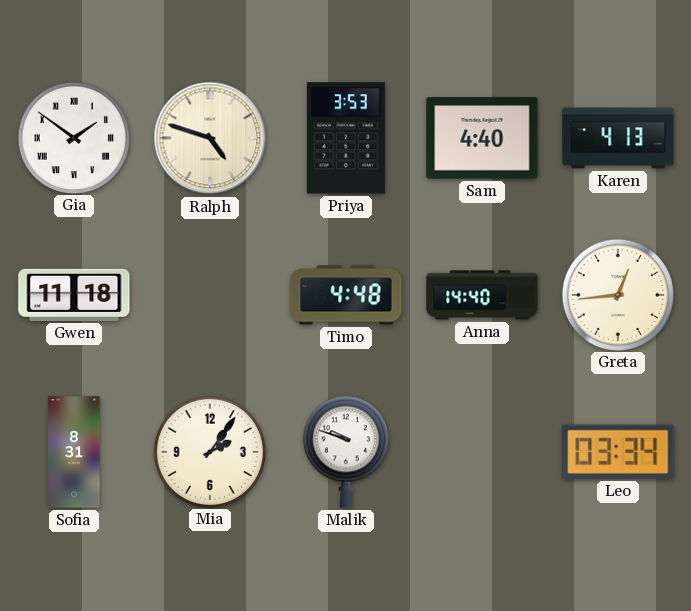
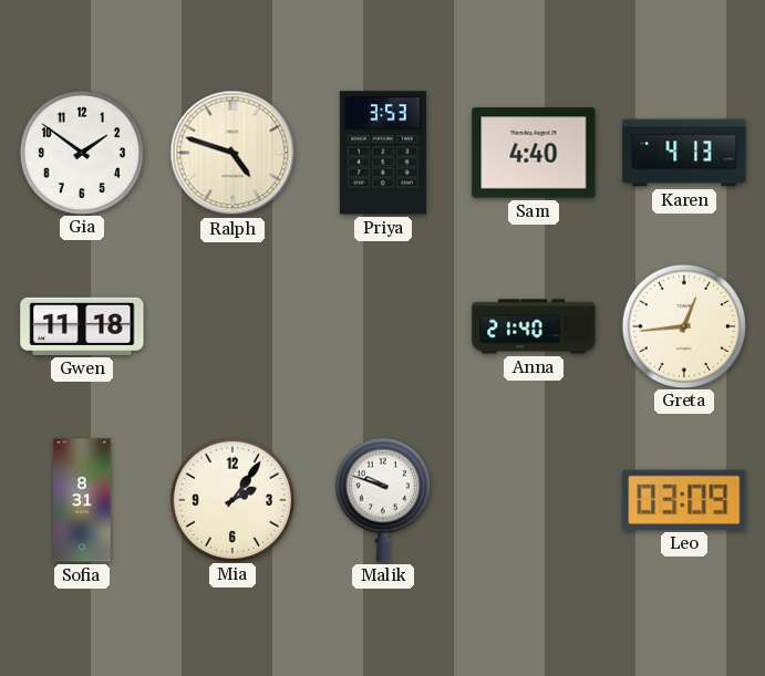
Gia numerals: Roman -> Arabic (81, 152)
Timo: 4:48 -> none (346, 295)
Anna: 14:40 -> 21:40 (534, 326)
Leo: 03:34 -> 03:09 (684, 500)
